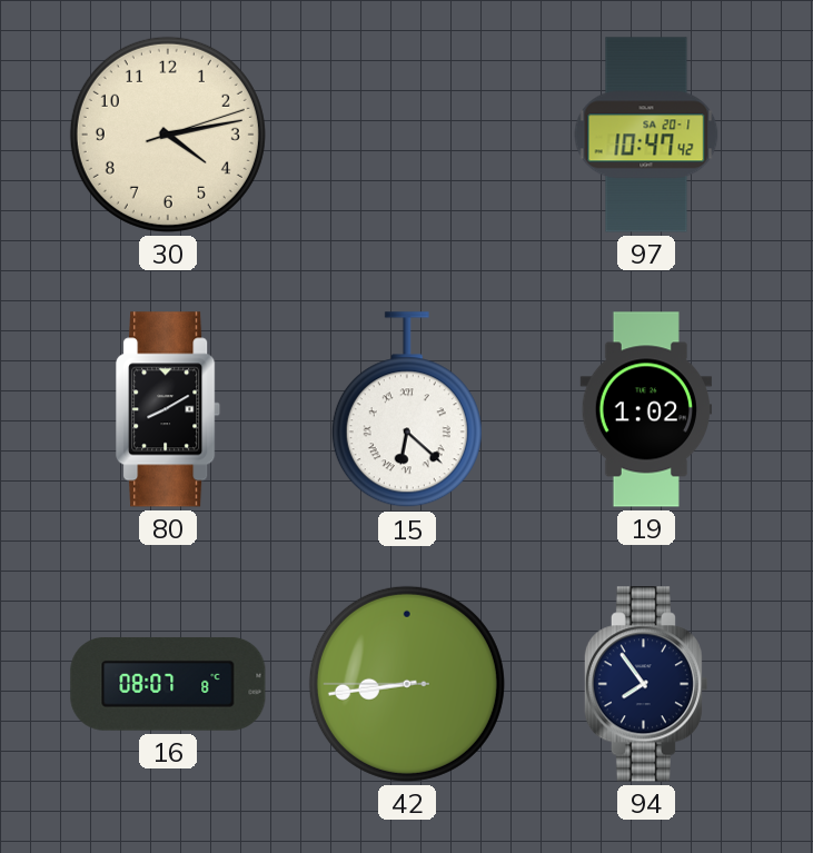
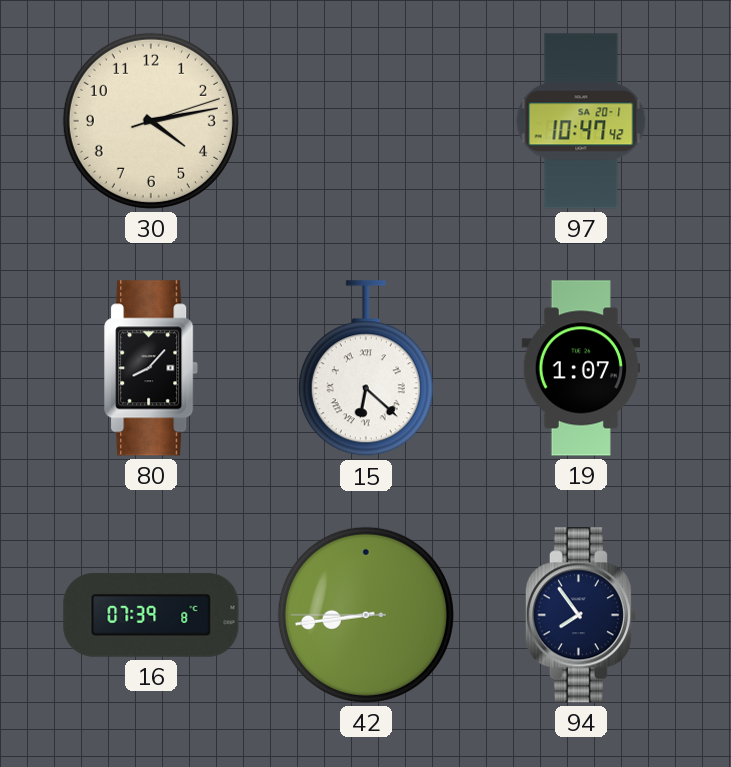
80: 8:10 -> 8:07 (152, 368)
19: 1:02 -> 1:07 (581, 368)
16: 08:07 -> 07:39 (151, 615)
